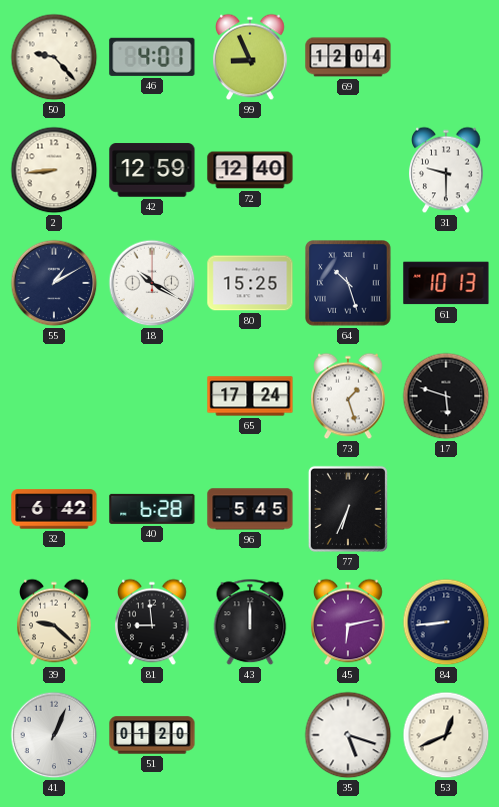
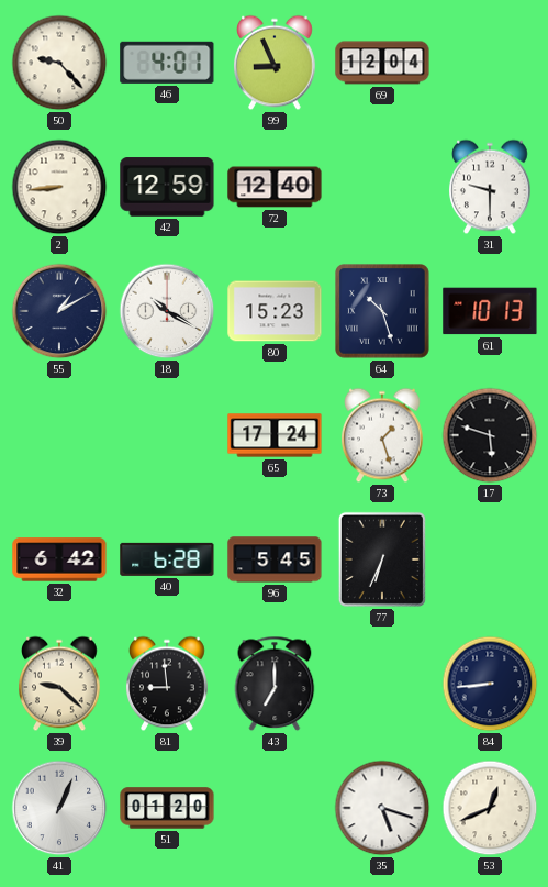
80: 15:25 -> 15:23 (275, 311)
43: 12:00 -> 7:00 (275, 684)
45: 6:13 -> none (349, 622)
